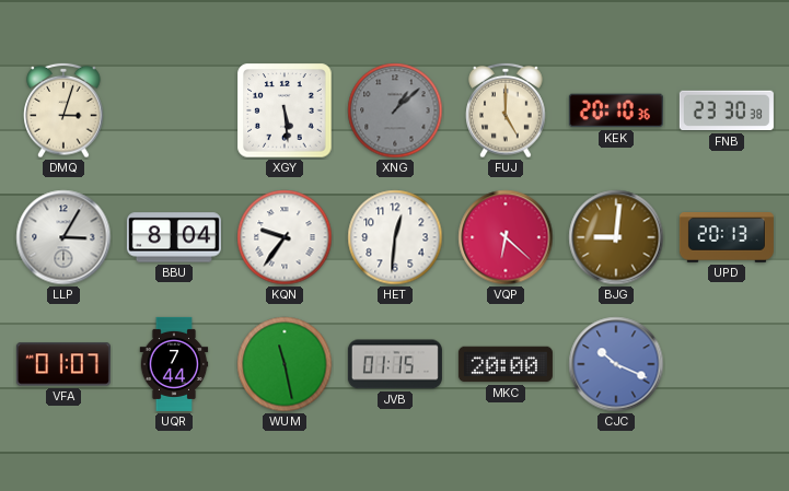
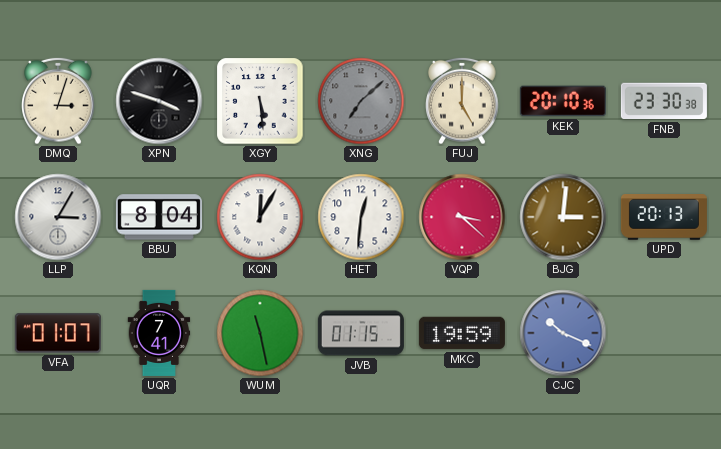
XPN: none -> 3:48 (159, 101)
XNG: 1:08 -> 7:08 (361, 101)
KQN: 9:36 -> 12:05 (260, 217)
VQP: 6:22 -> 3:22 (462, 217)
BJG: 9:01 -> 3:01 (563, 217)
UQR: 7:44 -> 7:41 (159, 333)
MKC: 20:00 -> 19:59 (462, 333)
